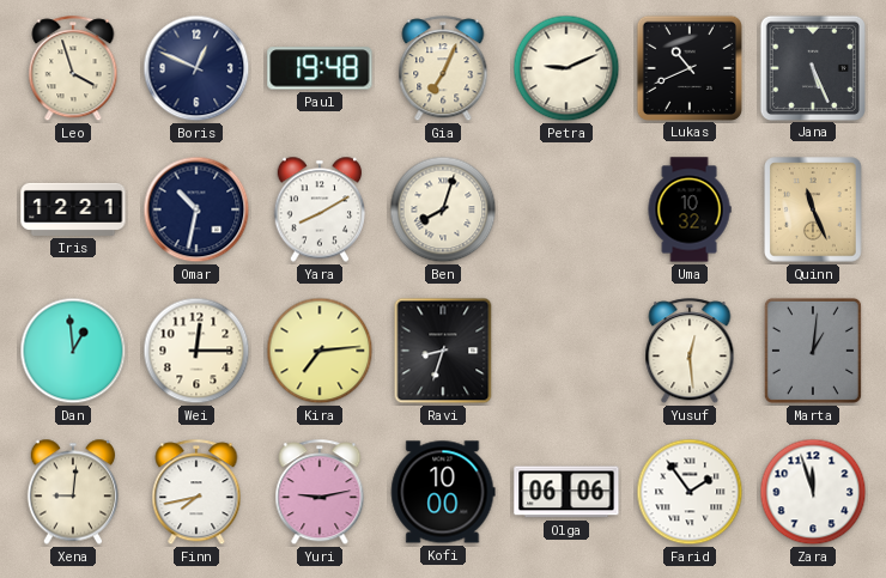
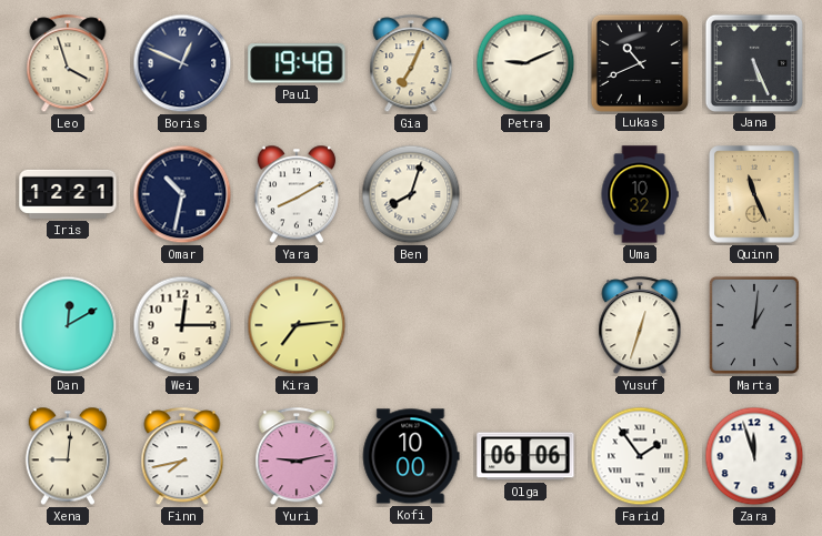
Dan: 12:59 -> 12:10 (68, 325)
Ravi: 8:33 -> none (443, 351)
Yusuf: 12:29 -> 12:33 (640, 326)
